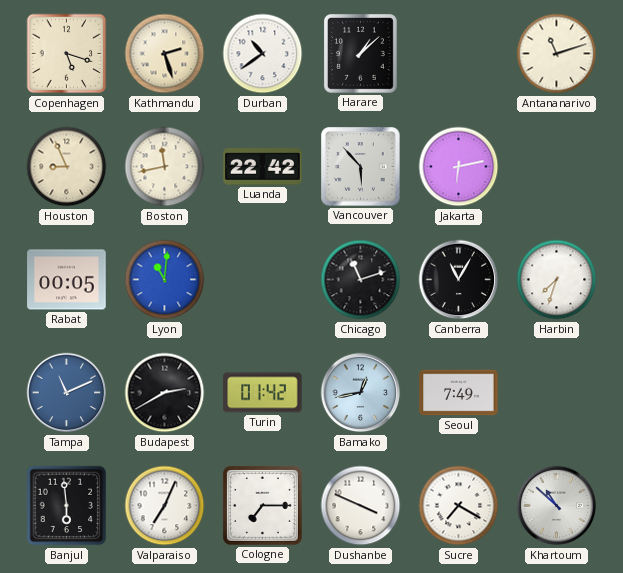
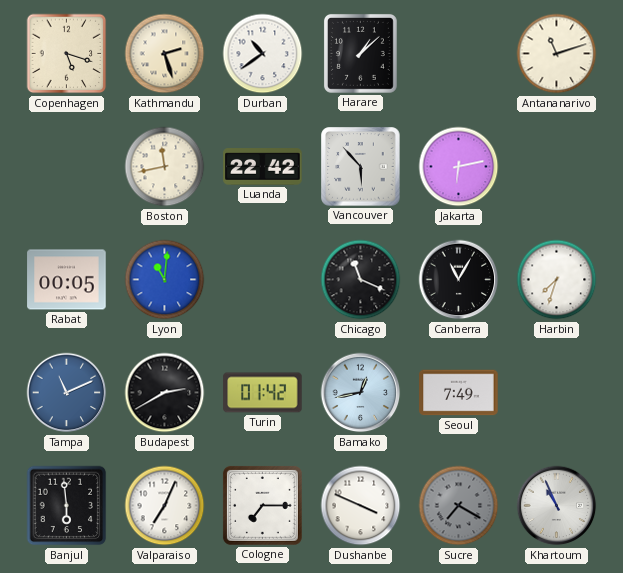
Houston: 8:56 -> none (67, 167)
Chicago: 11:12 -> 11:19 (361, 280)
Sucre dial: white -> grey (459, 506)
Khartoum: 10:52 -> 10:56 (557, 506)
